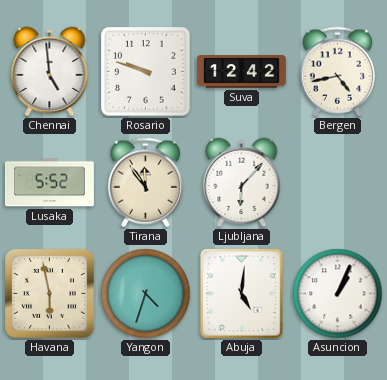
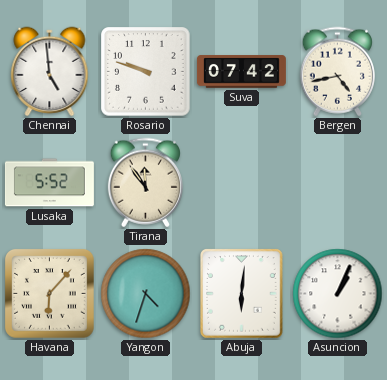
Suva: 12:42 -> 07:42 (241, 72)
Ljubljana: 6:07 -> none (242, 183)
Havana: 5:58 -> 6:07 (50, 294)
Abuja: 5:01 -> 6:01 (242, 294)
